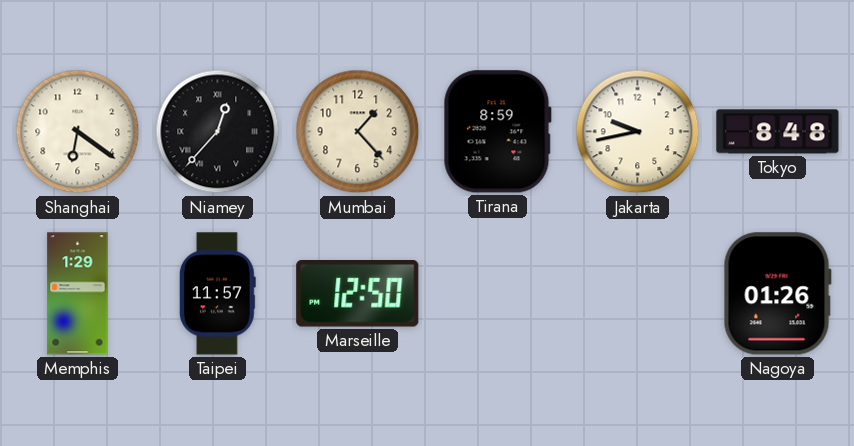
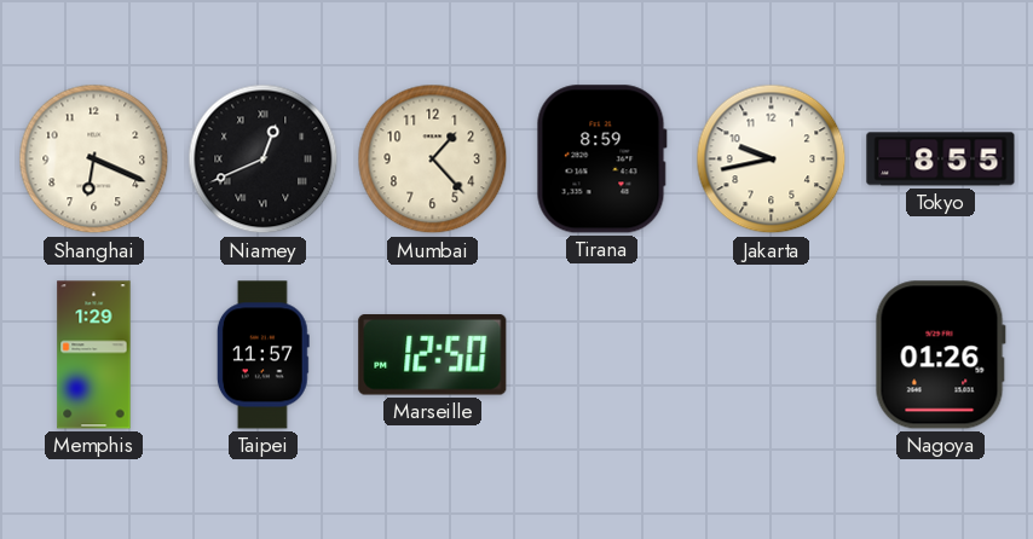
Shanghai: 6:21 -> 6:19 (94, 160)
Niamey: 12:37 -> 12:41 (264, 160)
Tokyo: 8:48 -> 8:55 (941, 160)
